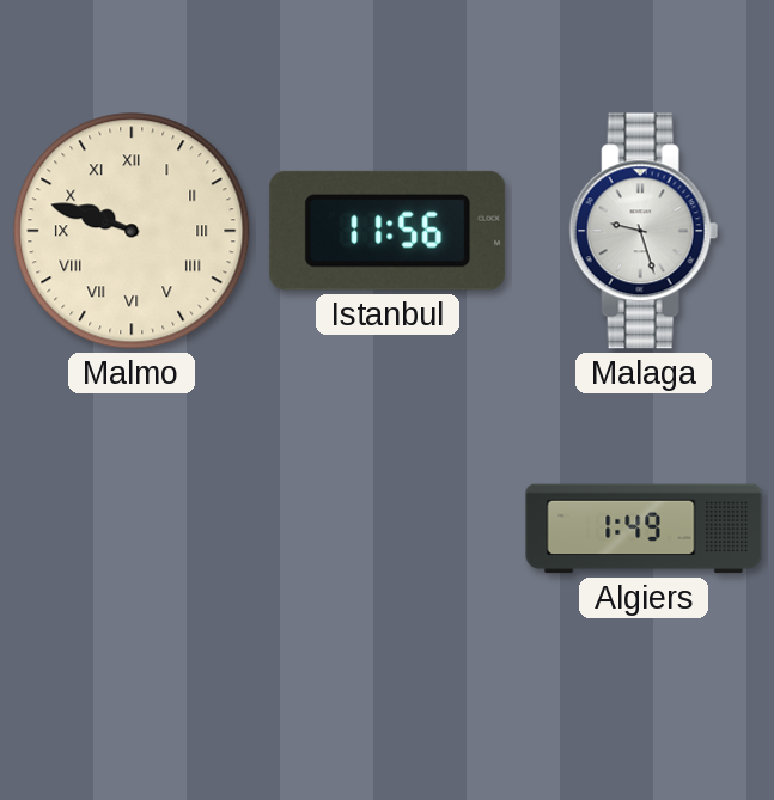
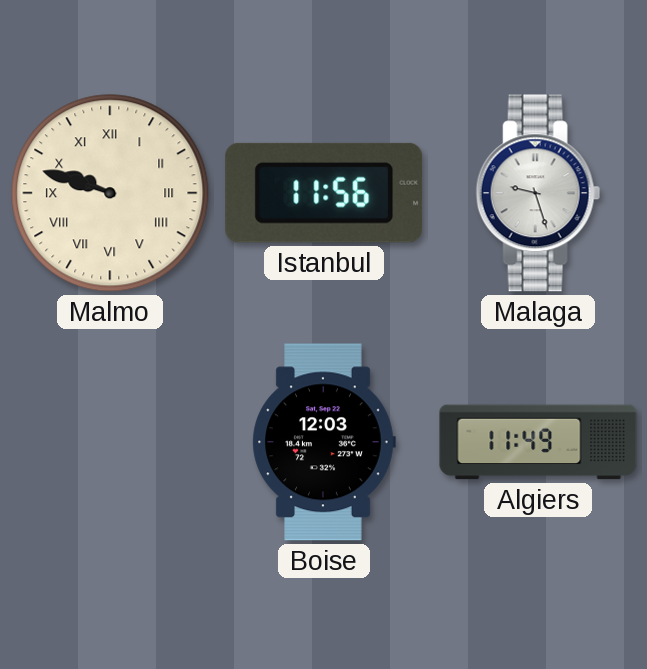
Boise: none -> 12:03 (324, 442)
Algiers: 1:49 -> 11:49 (538, 442)
